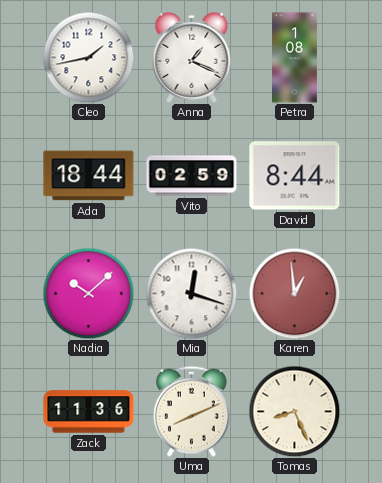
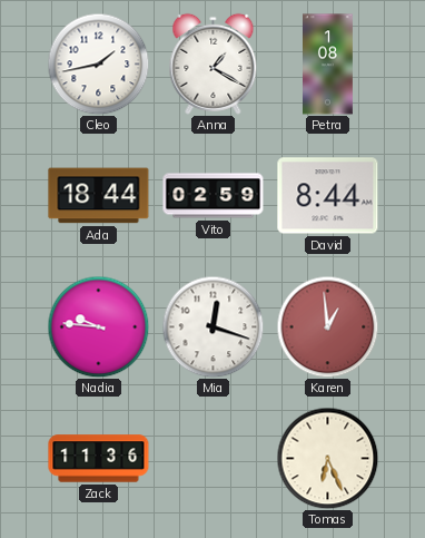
Anna: 1:19 -> 1:20 (214, 63)
Nadia: 10:08 -> 9:46 (98, 326)
Uma: 8:11 -> none (192, 411)
Tomas: 8:26 -> 6:26 (327, 458)
